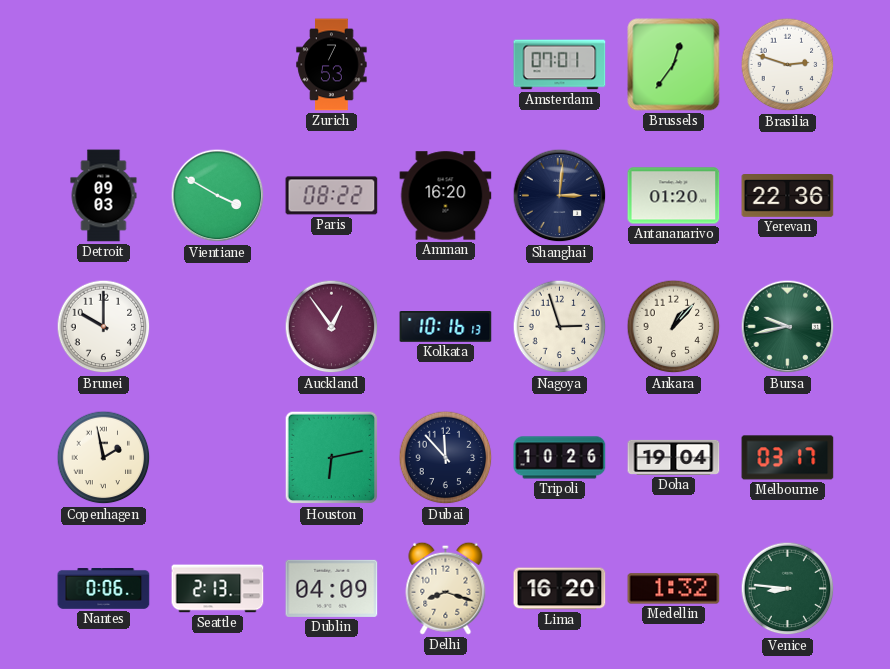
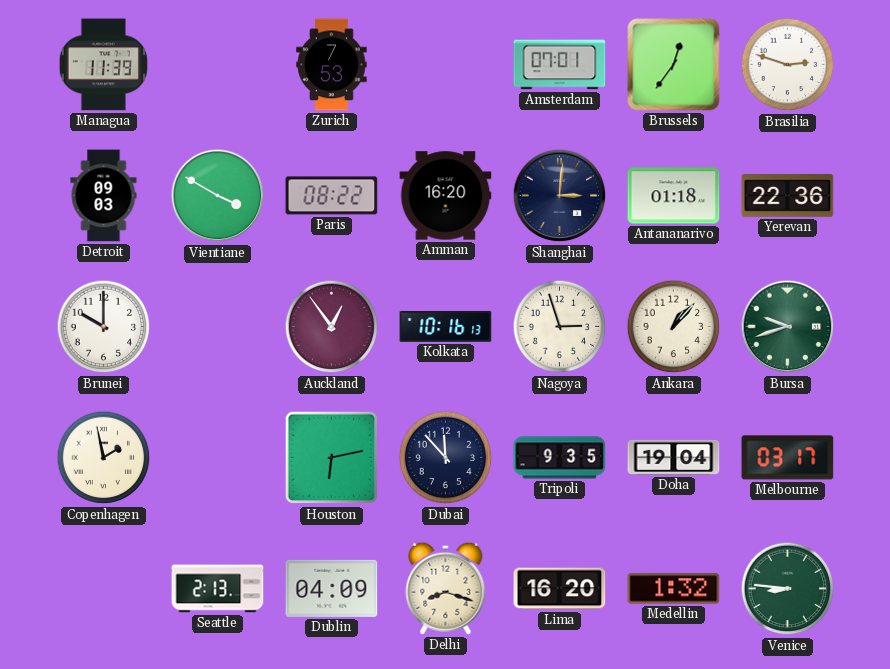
Managua: none -> 11:39 (103, 65)
Antananarivo: 01:20 -> 01:18 (674, 196)
Bursa: 9:43 -> 9:42 (788, 327)
Tripoli: 10:26 -> 9:35 (560, 458)
Nantes: 0:06 -> none (104, 589)
